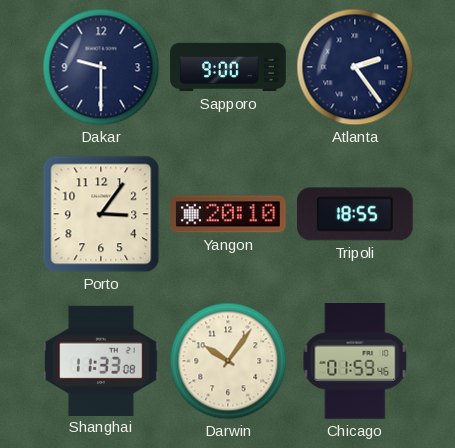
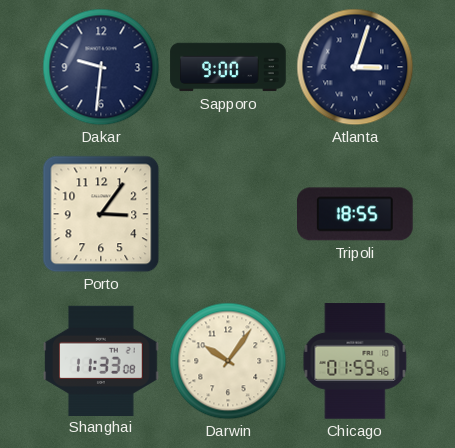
Dakar: 9:30 -> 9:31 (101, 67)
Atlanta: 2:24 -> 3:03 (355, 67)
Yangon: 20:10 -> none (228, 214)
